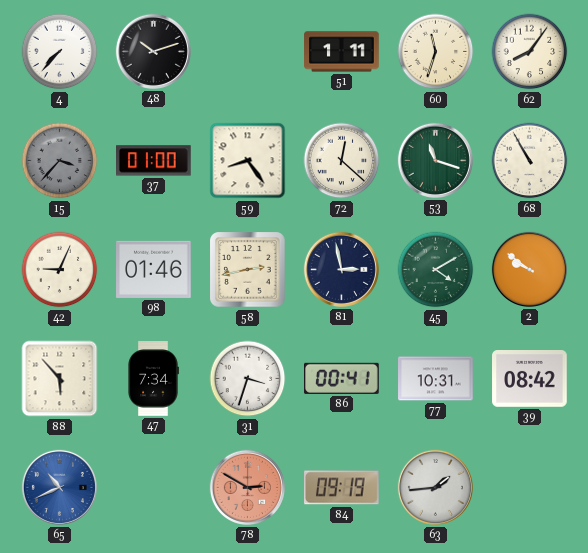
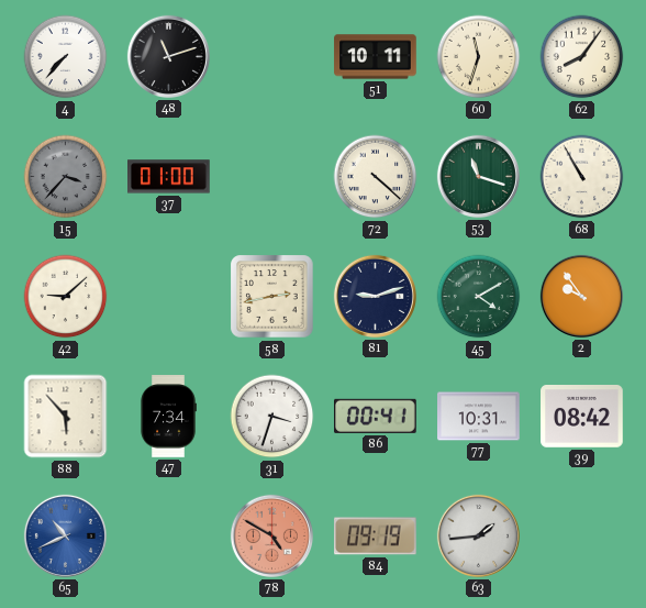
48: 10:12 -> 11:12 (168, 56)
51: 1:11 -> 10:11 (376, 57)
59: 8:24 -> none (248, 161)
72: 12:22 -> 4:22 (376, 177)
42: 9:04 -> 9:08 (66, 297)
98: 01:46 -> none (154, 269)
81: 2:58 -> 9:12 (375, 296)
2: 9:51 -> 9:54 (581, 296)
78: 2:50 -> 4:50 (271, 535)
